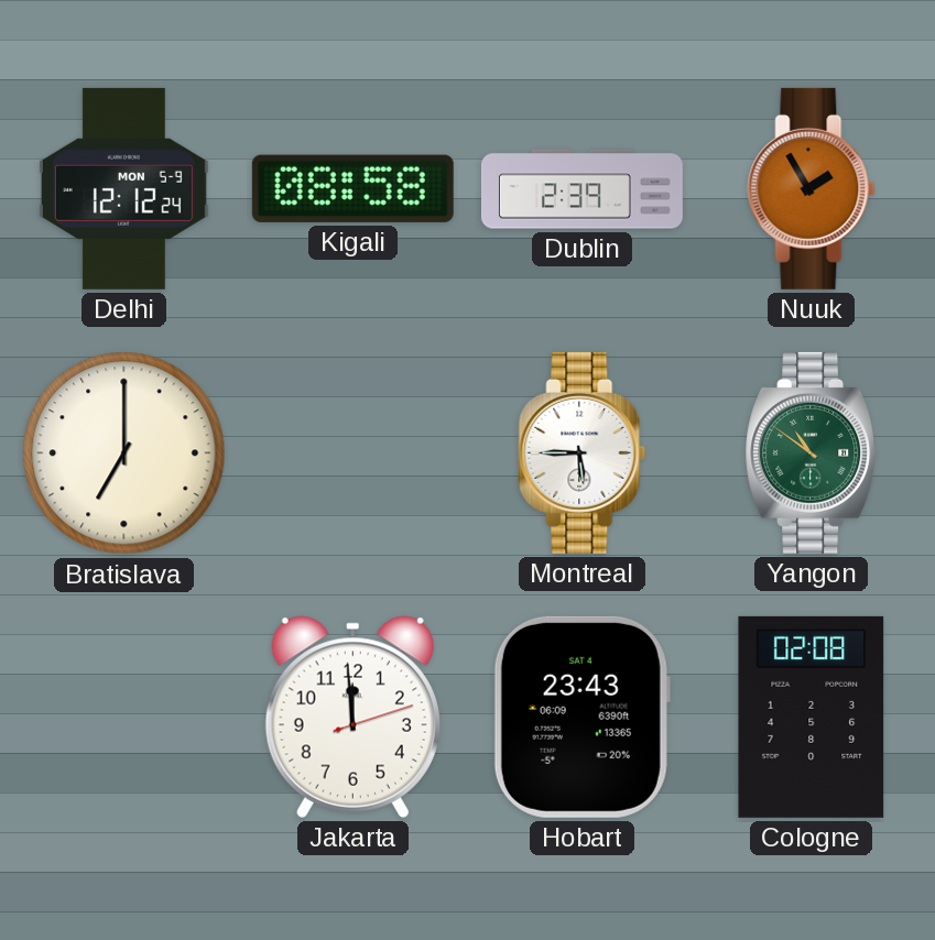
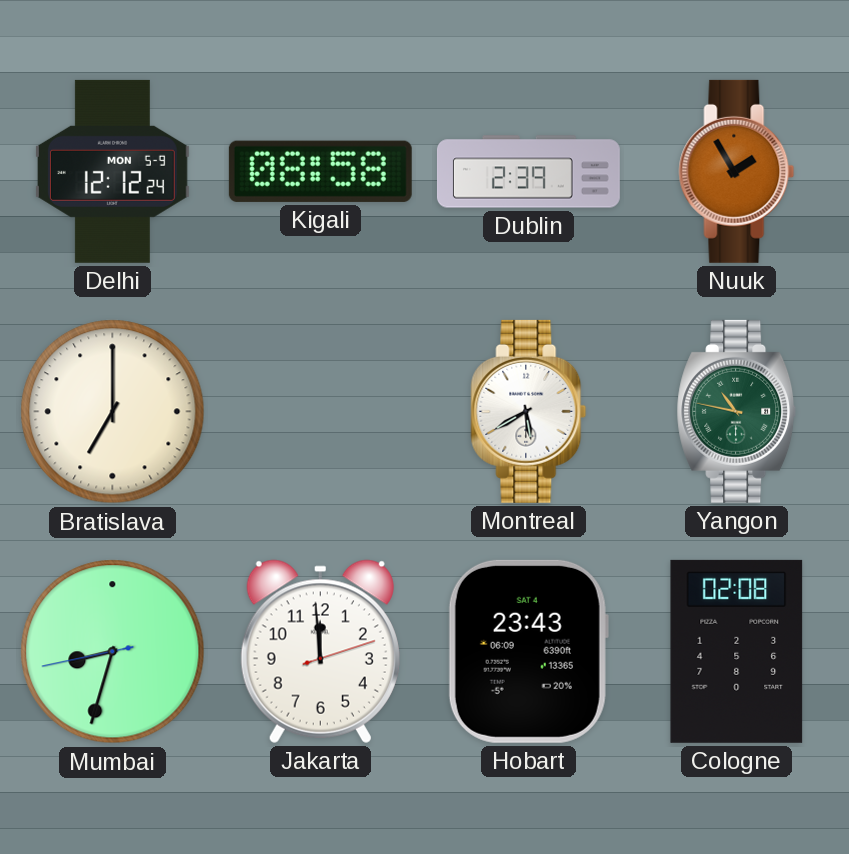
Montreal: 5:45 -> 5:40 (529, 411)
Yangon: 10:51 -> 10:47 (737, 411)
Mumbai: none -> 8:32 (113, 652)
